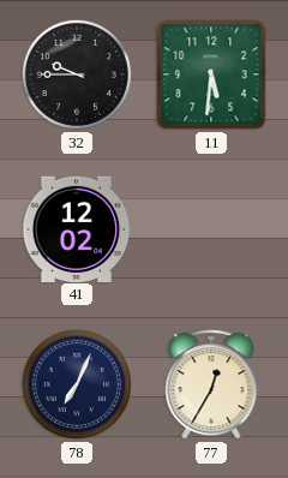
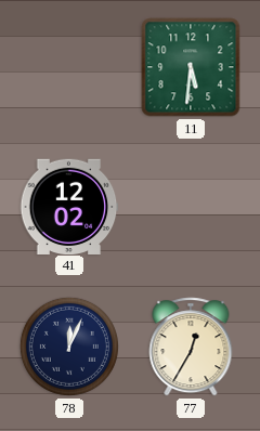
32: 9:45 -> none (77, 74)
78: 7:04 -> 12:04 (69, 347)
